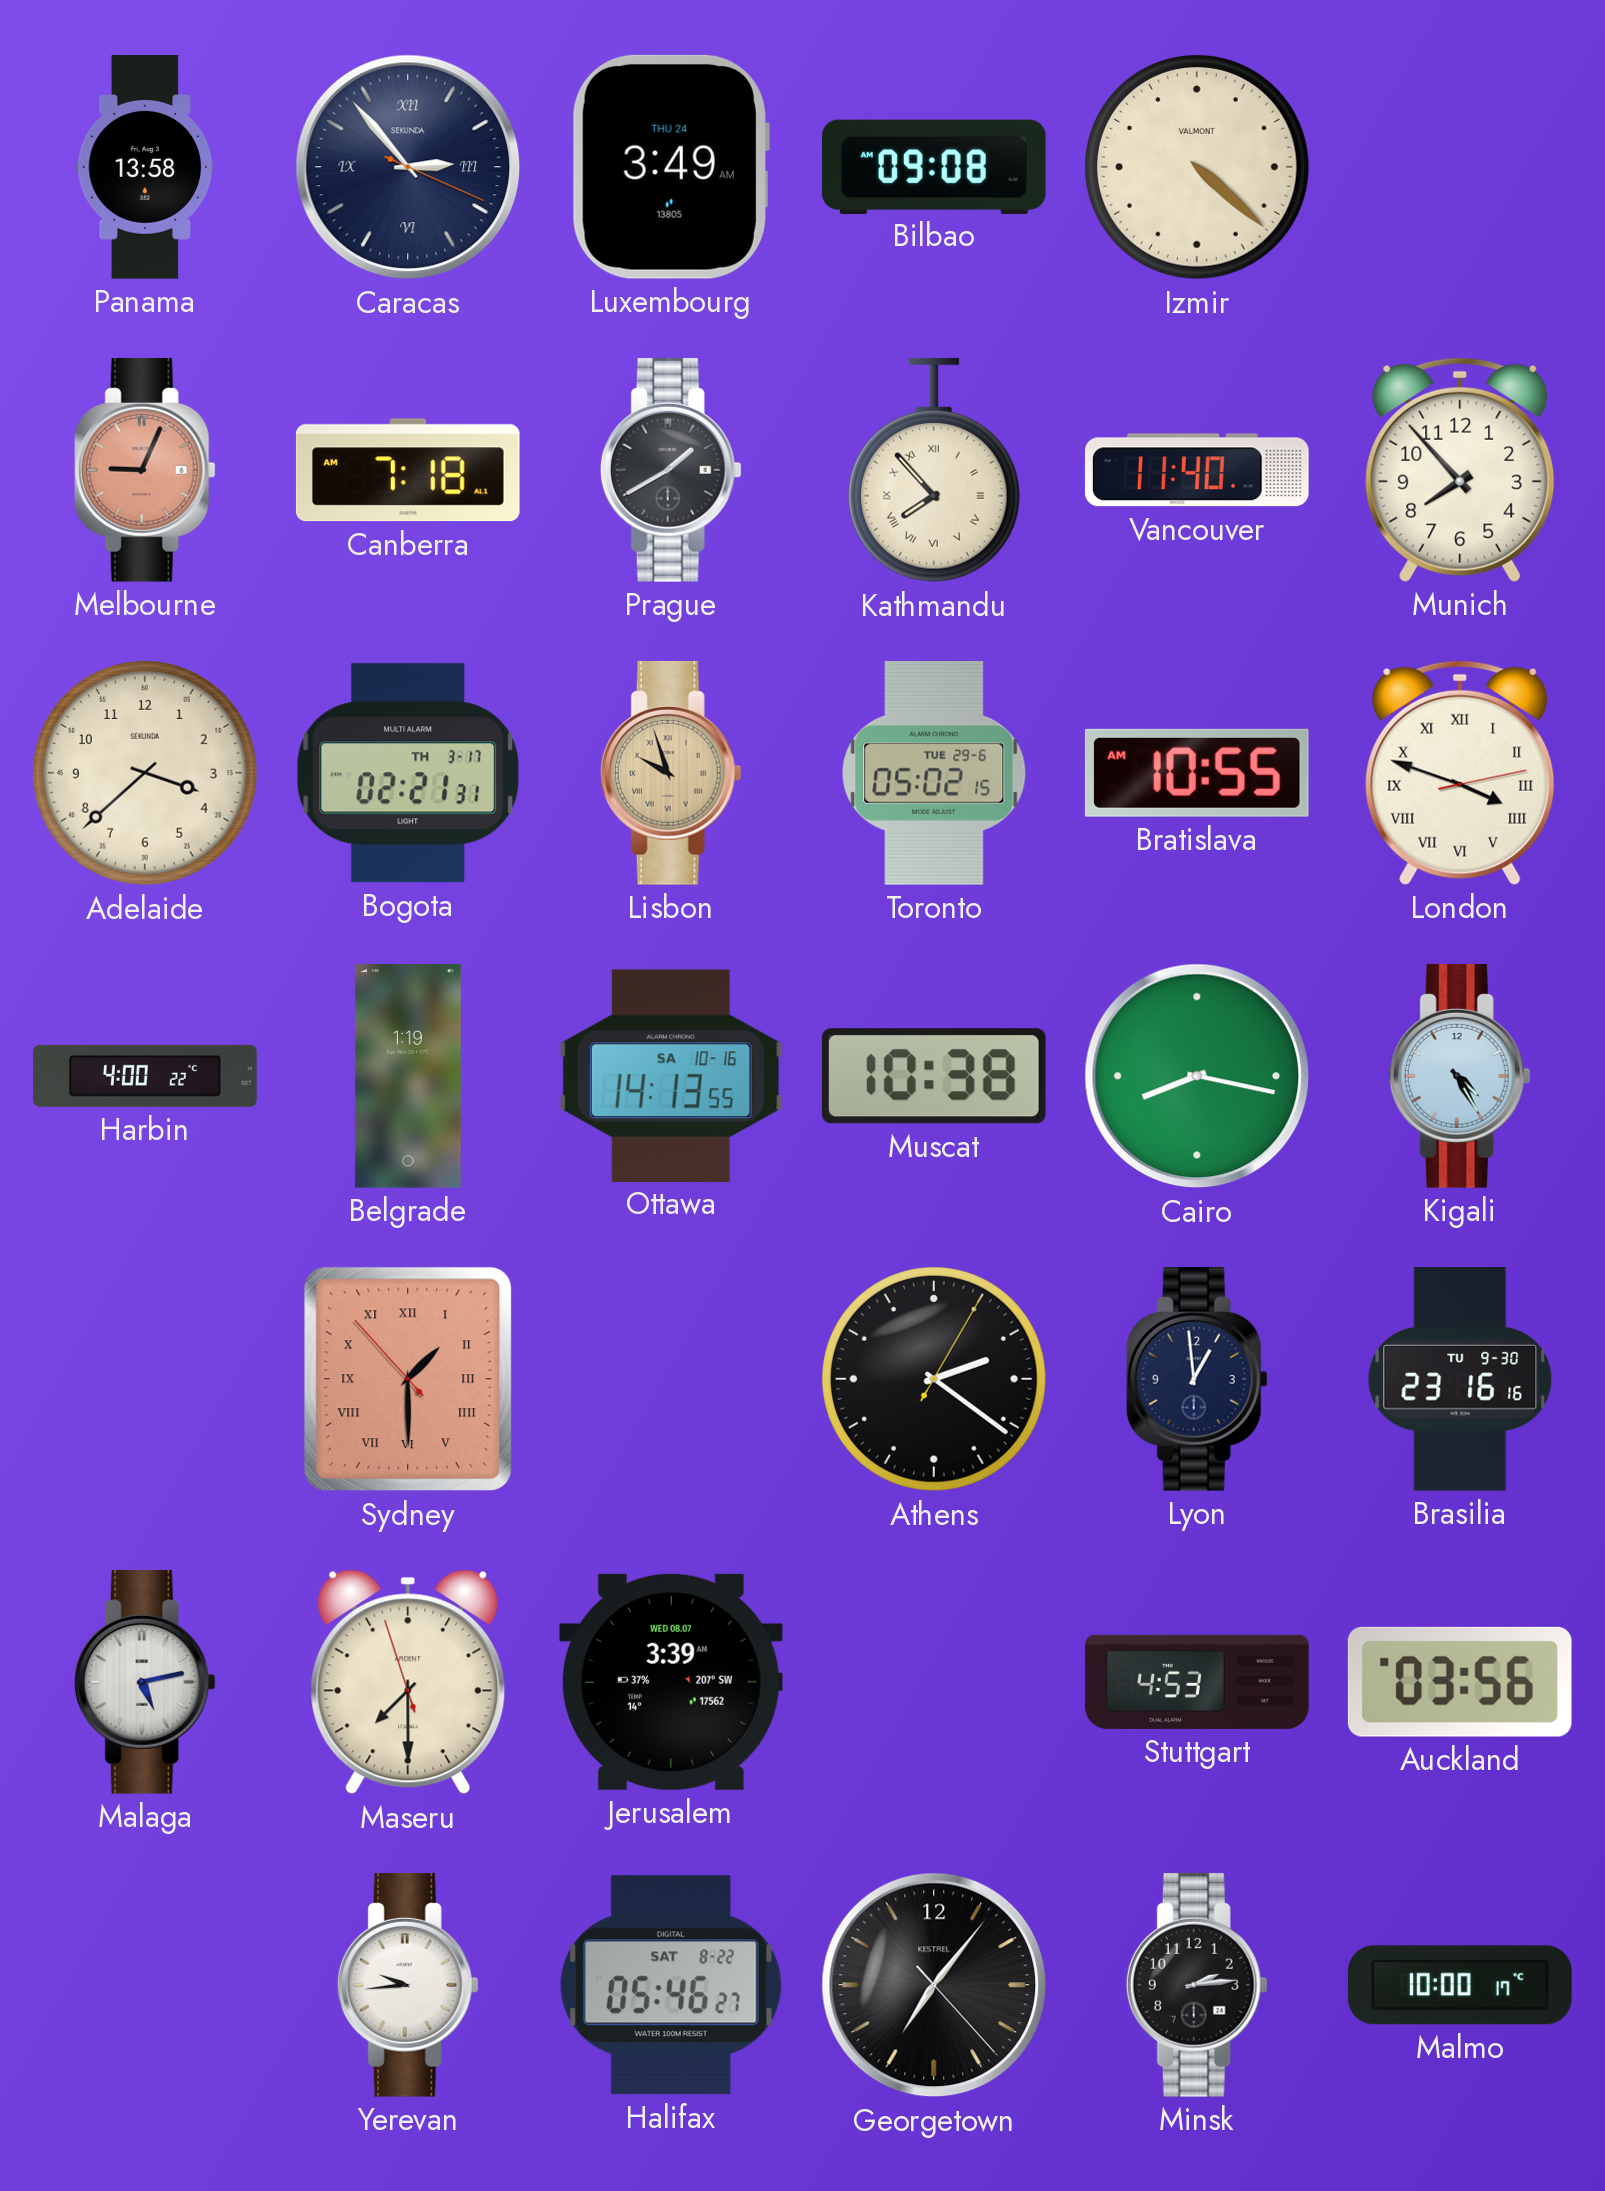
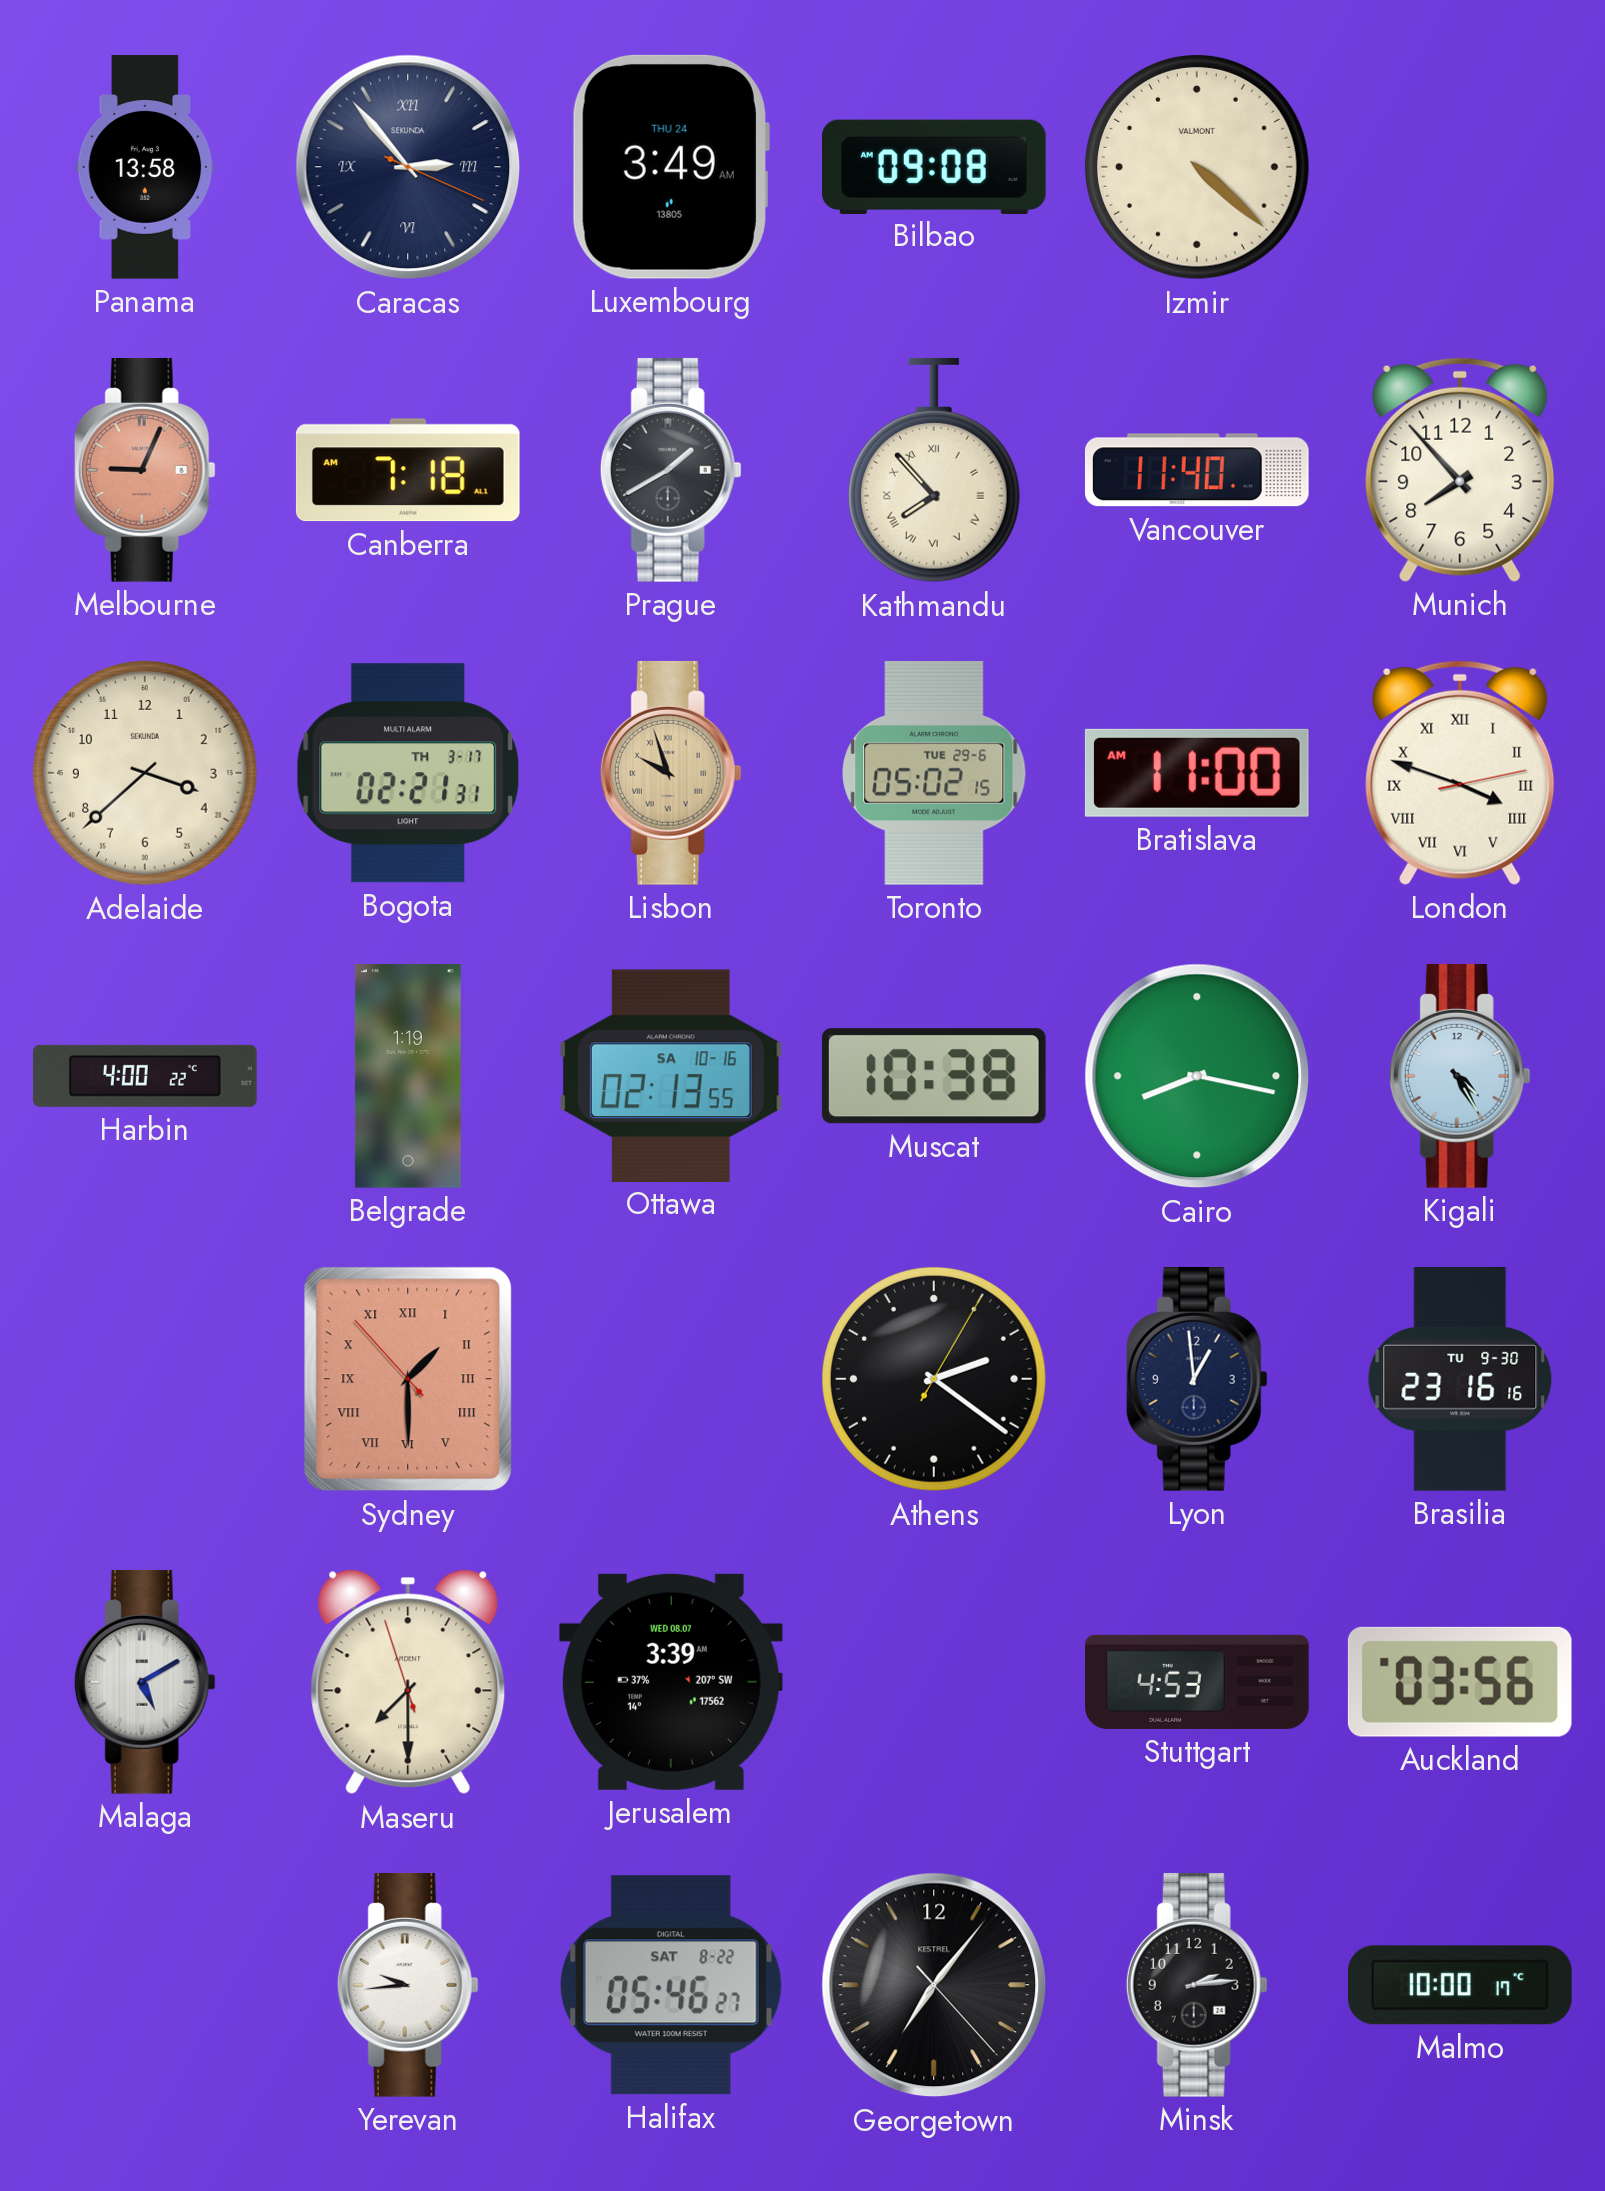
Bratislava: 10:55 -> 11:00 (1197, 773)
Ottawa: 14:13 -> 02:13 (671, 1075)
Malaga: 5:13 -> 5:10 (145, 1682)
